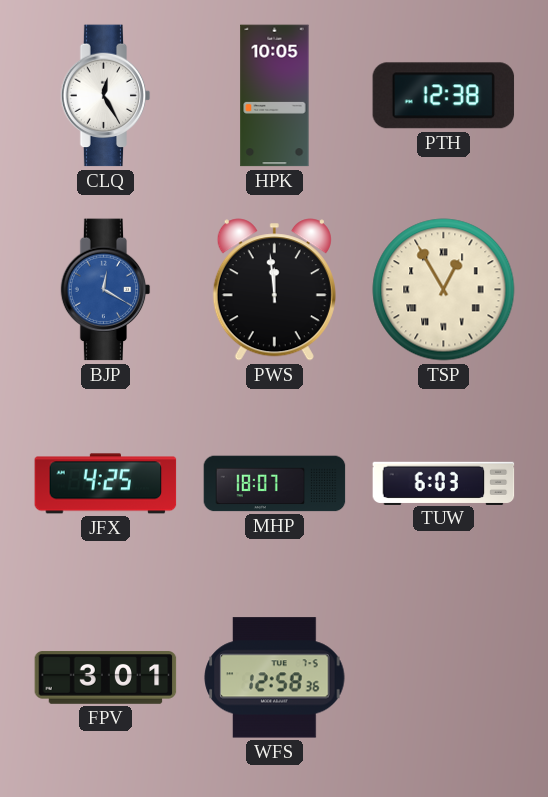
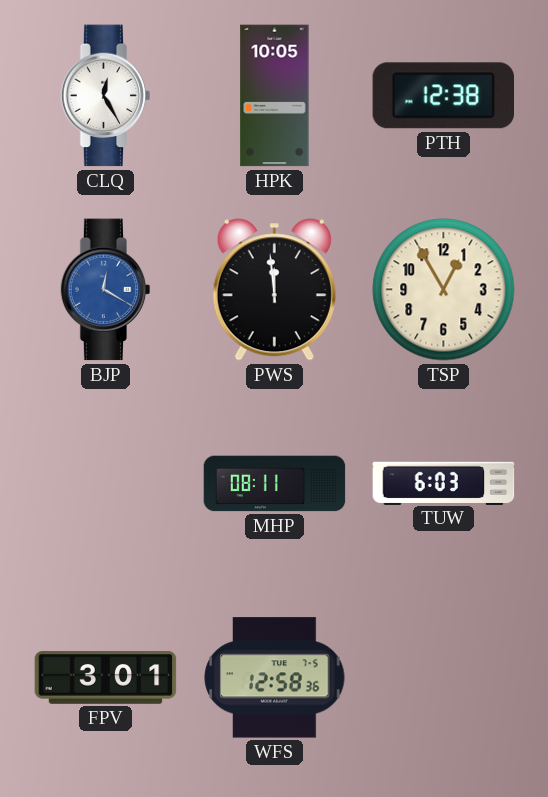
TSP numerals: Roman -> Arabic (444, 290)
JFX: 4:25 -> none (106, 484)
MHP: 18:07 -> 08:11 (275, 484)
